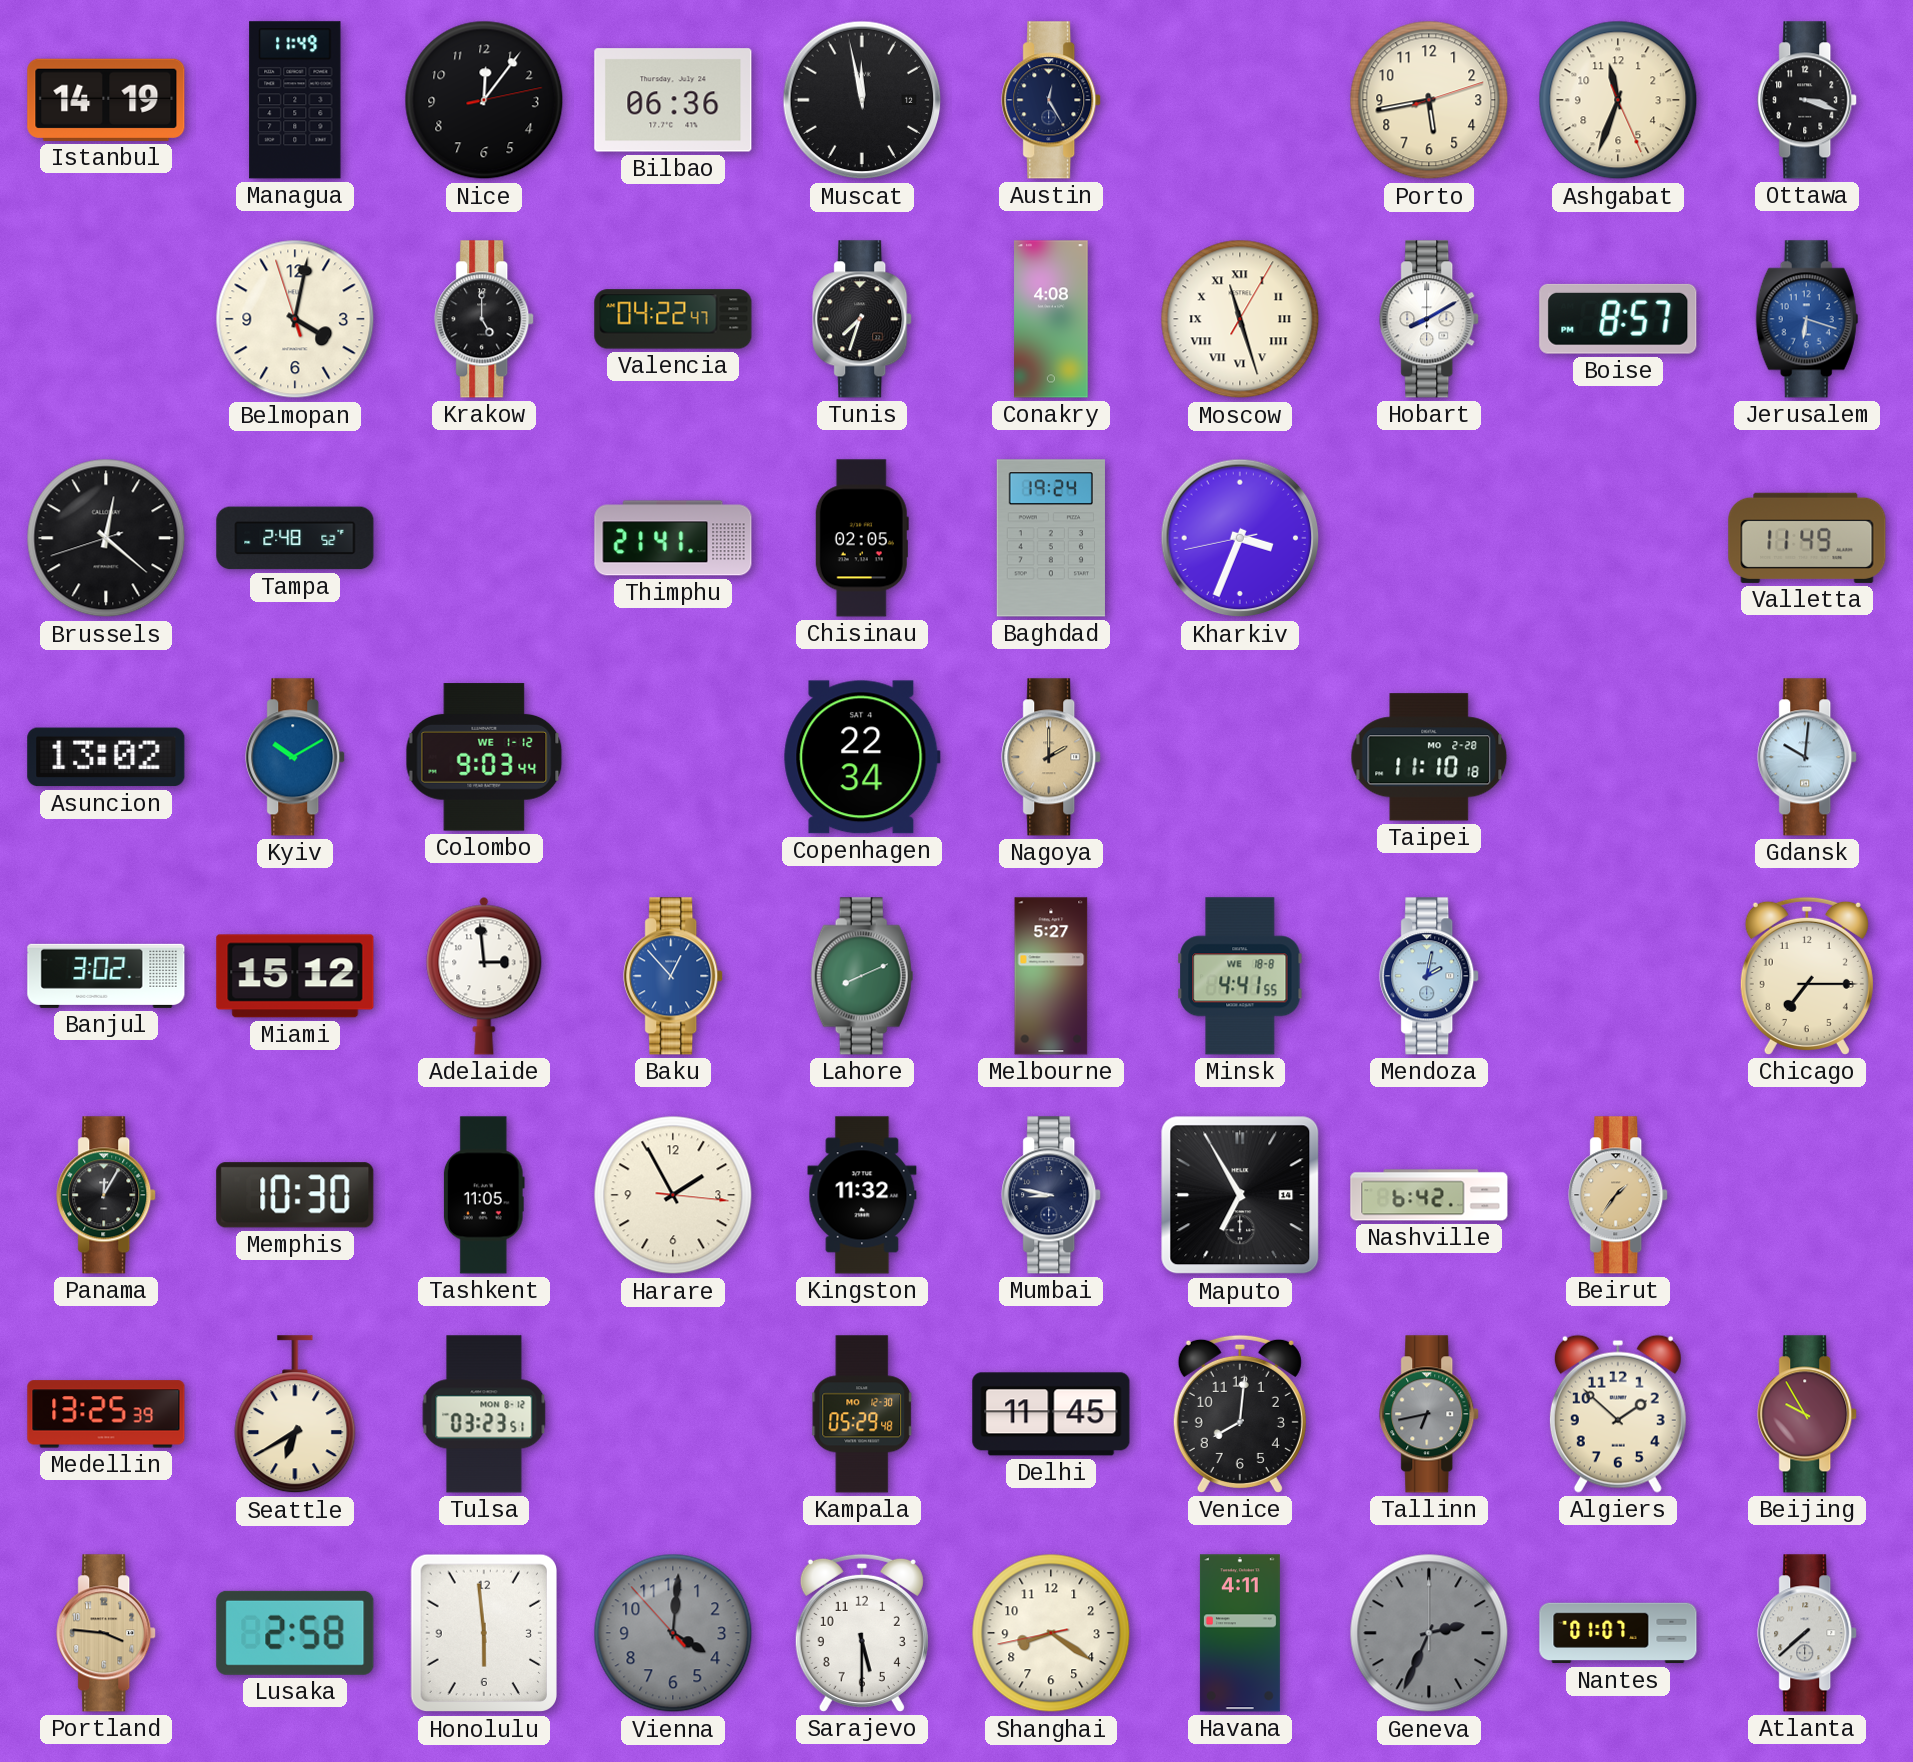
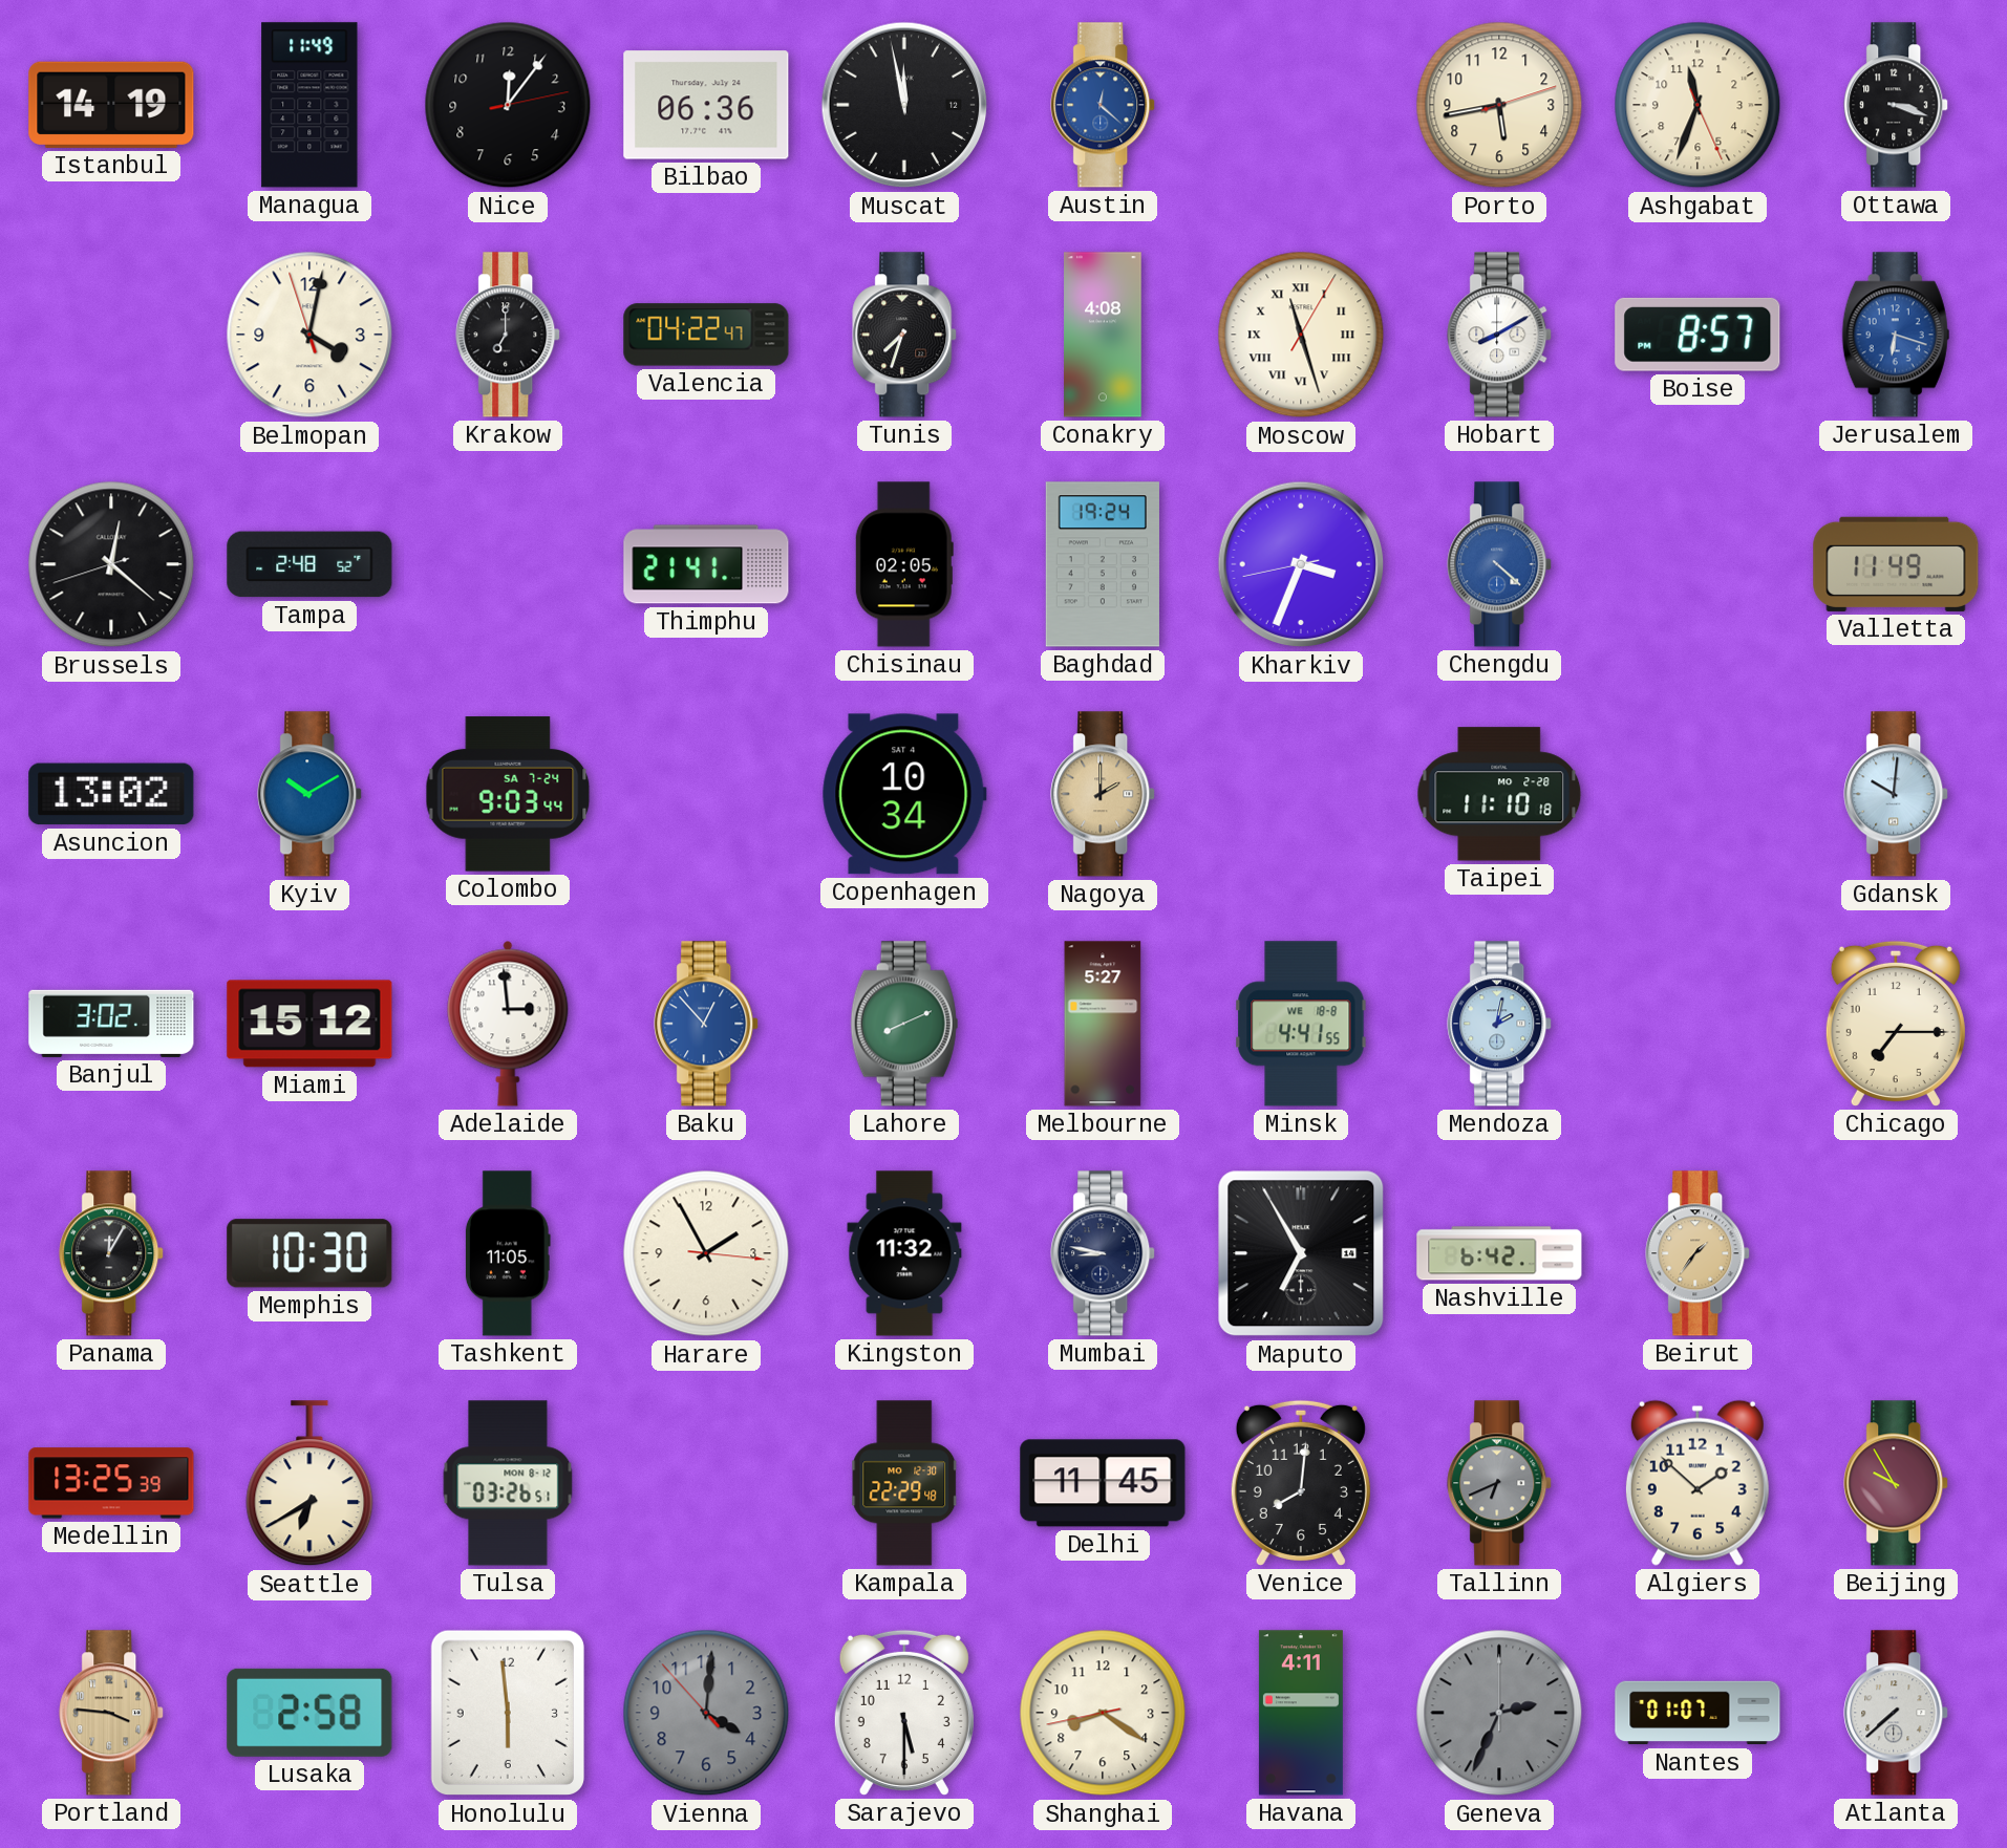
Austin: 12:25 -> 12:22 (1104, 105)
Austin dial: navy -> blue (1104, 105)
Krakow: 5:00 -> 7:00 (509, 335)
Chengdu: none -> 4:22 (1500, 564)
Colombo date: WE 1-12 -> SA 7-24 (508, 794)
Copenhagen: 22:34 -> 10:34 (904, 794)
Tulsa: 03:23 -> 03:26 (508, 1483)
Kampala: 05:29 -> 22:29 (905, 1483)
Tallinn: 6:43 -> 6:41 (1500, 1483)
